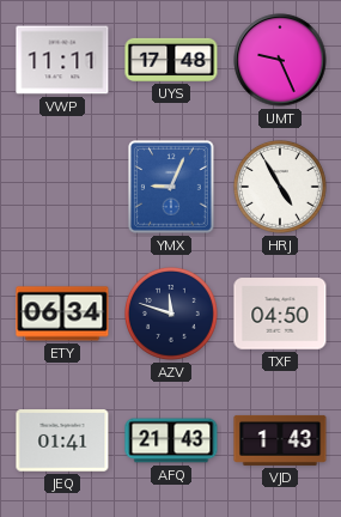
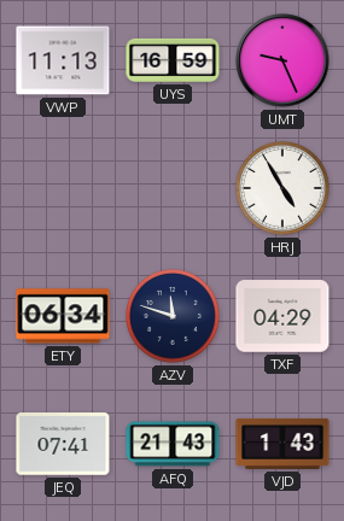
VWP: 11:11 -> 11:13 (63, 60)
UYS: 17:48 -> 16:59 (173, 60)
YMX: 9:04 -> none (171, 187)
TXF: 04:50 -> 04:29 (282, 316)
JEQ: 01:41 -> 07:41 (63, 444)
